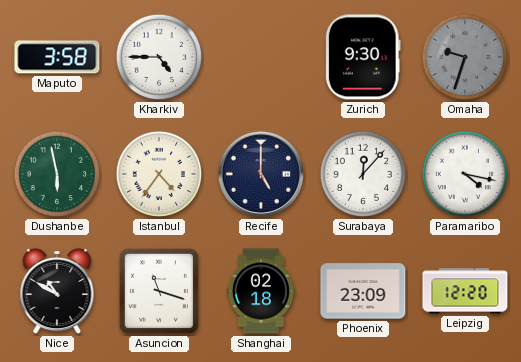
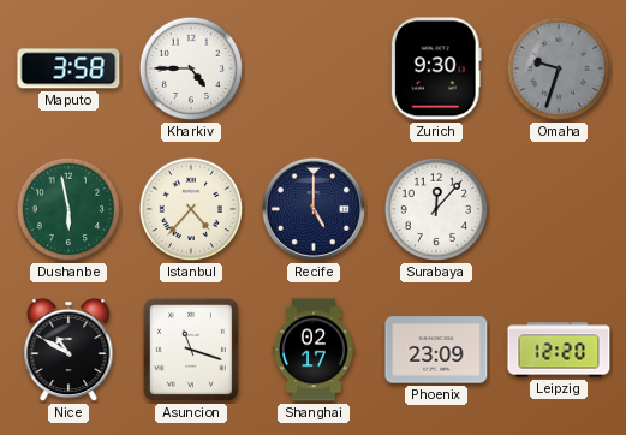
Istanbul: 4:36 -> 4:37 (191, 209)
Paramaribo: 4:17 -> none (465, 174)
Shanghai: 02:18 -> 02:17 (314, 350)
